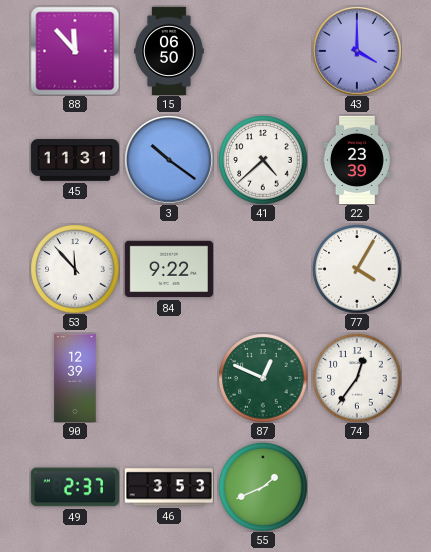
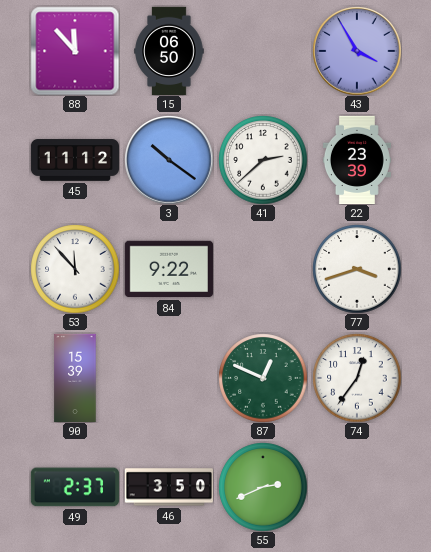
43: 4:00 -> 3:55 (357, 51)
45: 11:31 -> 11:12 (74, 160)
41: 4:38 -> 2:38 (263, 160)
77: 4:05 -> 3:42 (357, 269)
90: 12:39 -> 15:39 (75, 377)
46: 3:53 -> 3:50 (168, 487)
55: 1:41 -> 2:41 (263, 487)
